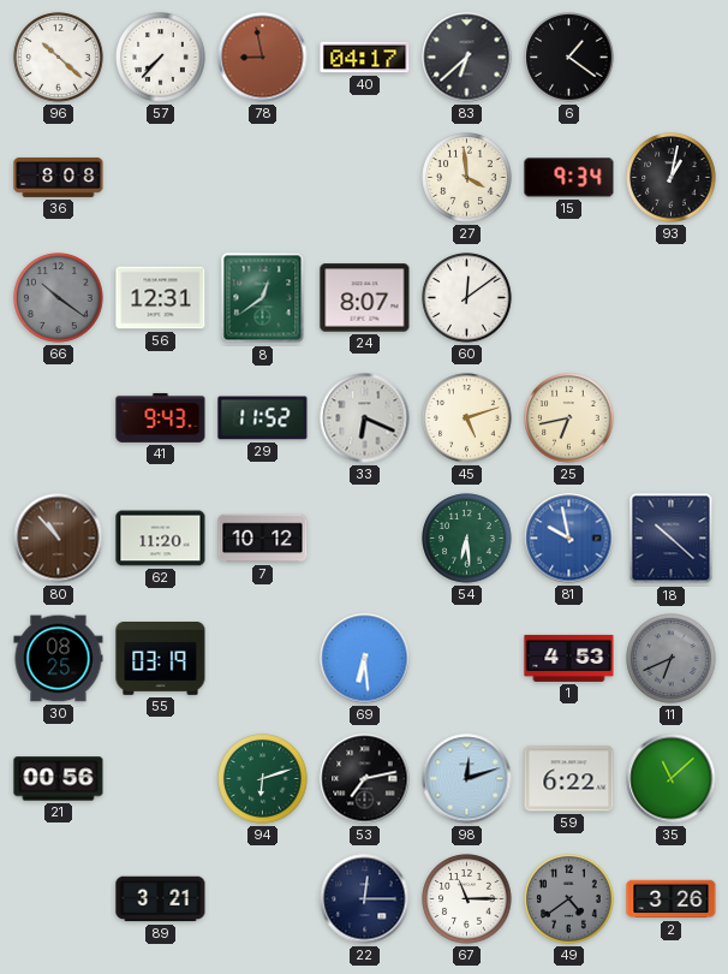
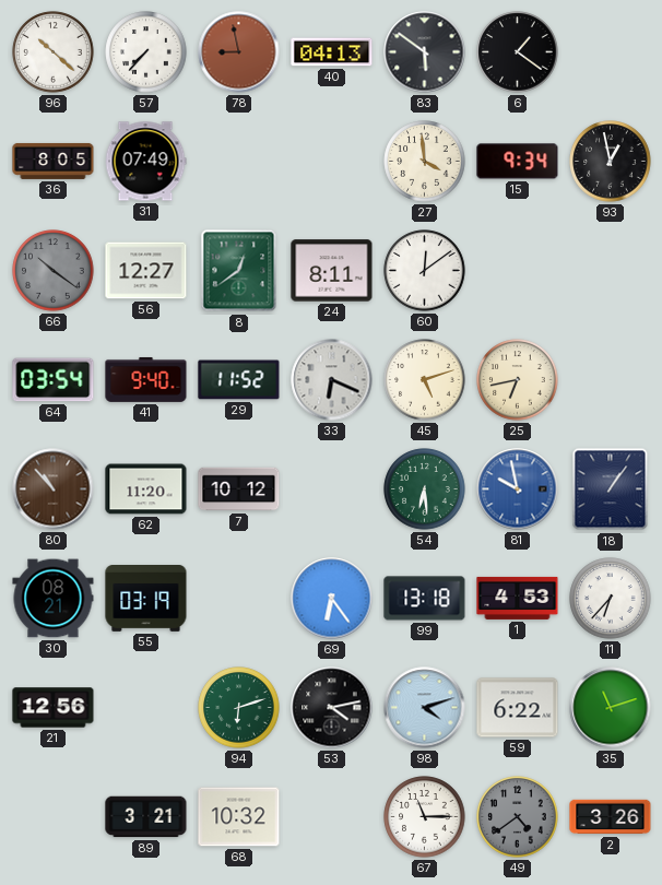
40: 04:17 -> 04:13 (332, 52)
83: 6:38 -> 5:51 (425, 52)
36: 8:08 -> 8:05 (54, 161)
31: none -> 07:49 (145, 162)
93: 1:02 -> 12:58 (611, 162)
56: 12:31 -> 12:27 (146, 271)
24: 8:07 -> 8:11 (332, 271)
64: none -> 03:54 (54, 380)
41: 9:43 -> 9:40 (146, 379)
18: 10:22 -> 1:06 (611, 489)
30: 08:25 -> 08:21 (54, 599)
69: 6:29 -> 6:24 (332, 599)
99: none -> 13:18 (425, 599)
11: 6:41 -> 6:37 (611, 599)
11 dial: grey -> white (611, 599)
21: 00:56 -> 12:56 (54, 708)
53: 7:13 -> 4:13 (332, 708)
98: 12:12 -> 4:12 (425, 708)
35: 11:08 -> 11:12 (611, 708)
68: none -> 10:32 (239, 817)
22: 12:15 -> none (365, 899)
